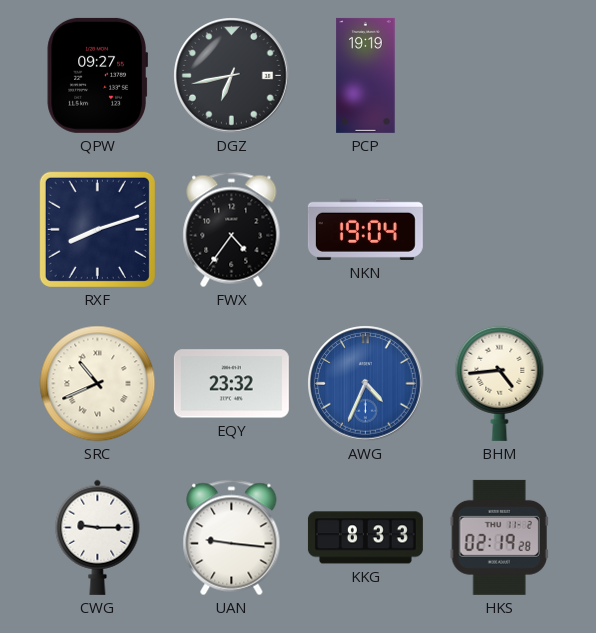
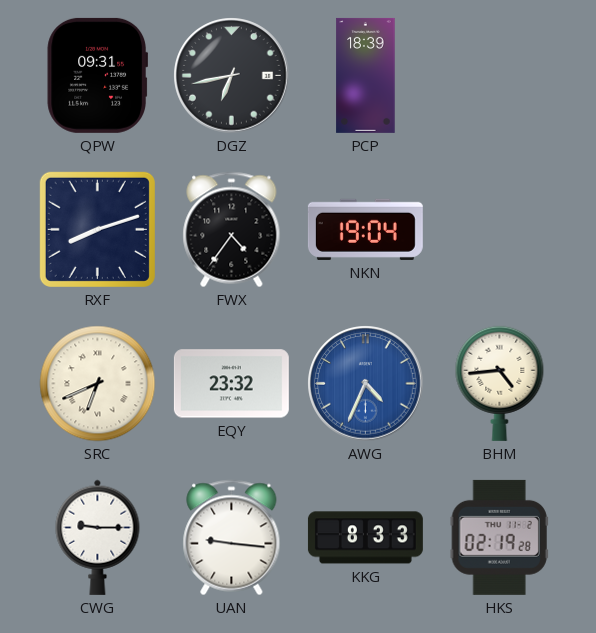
QPW: 09:27 -> 09:31 (97, 75)
PCP: 19:19 -> 18:39 (366, 75)
SRC: 10:41 -> 6:41 (98, 384)
